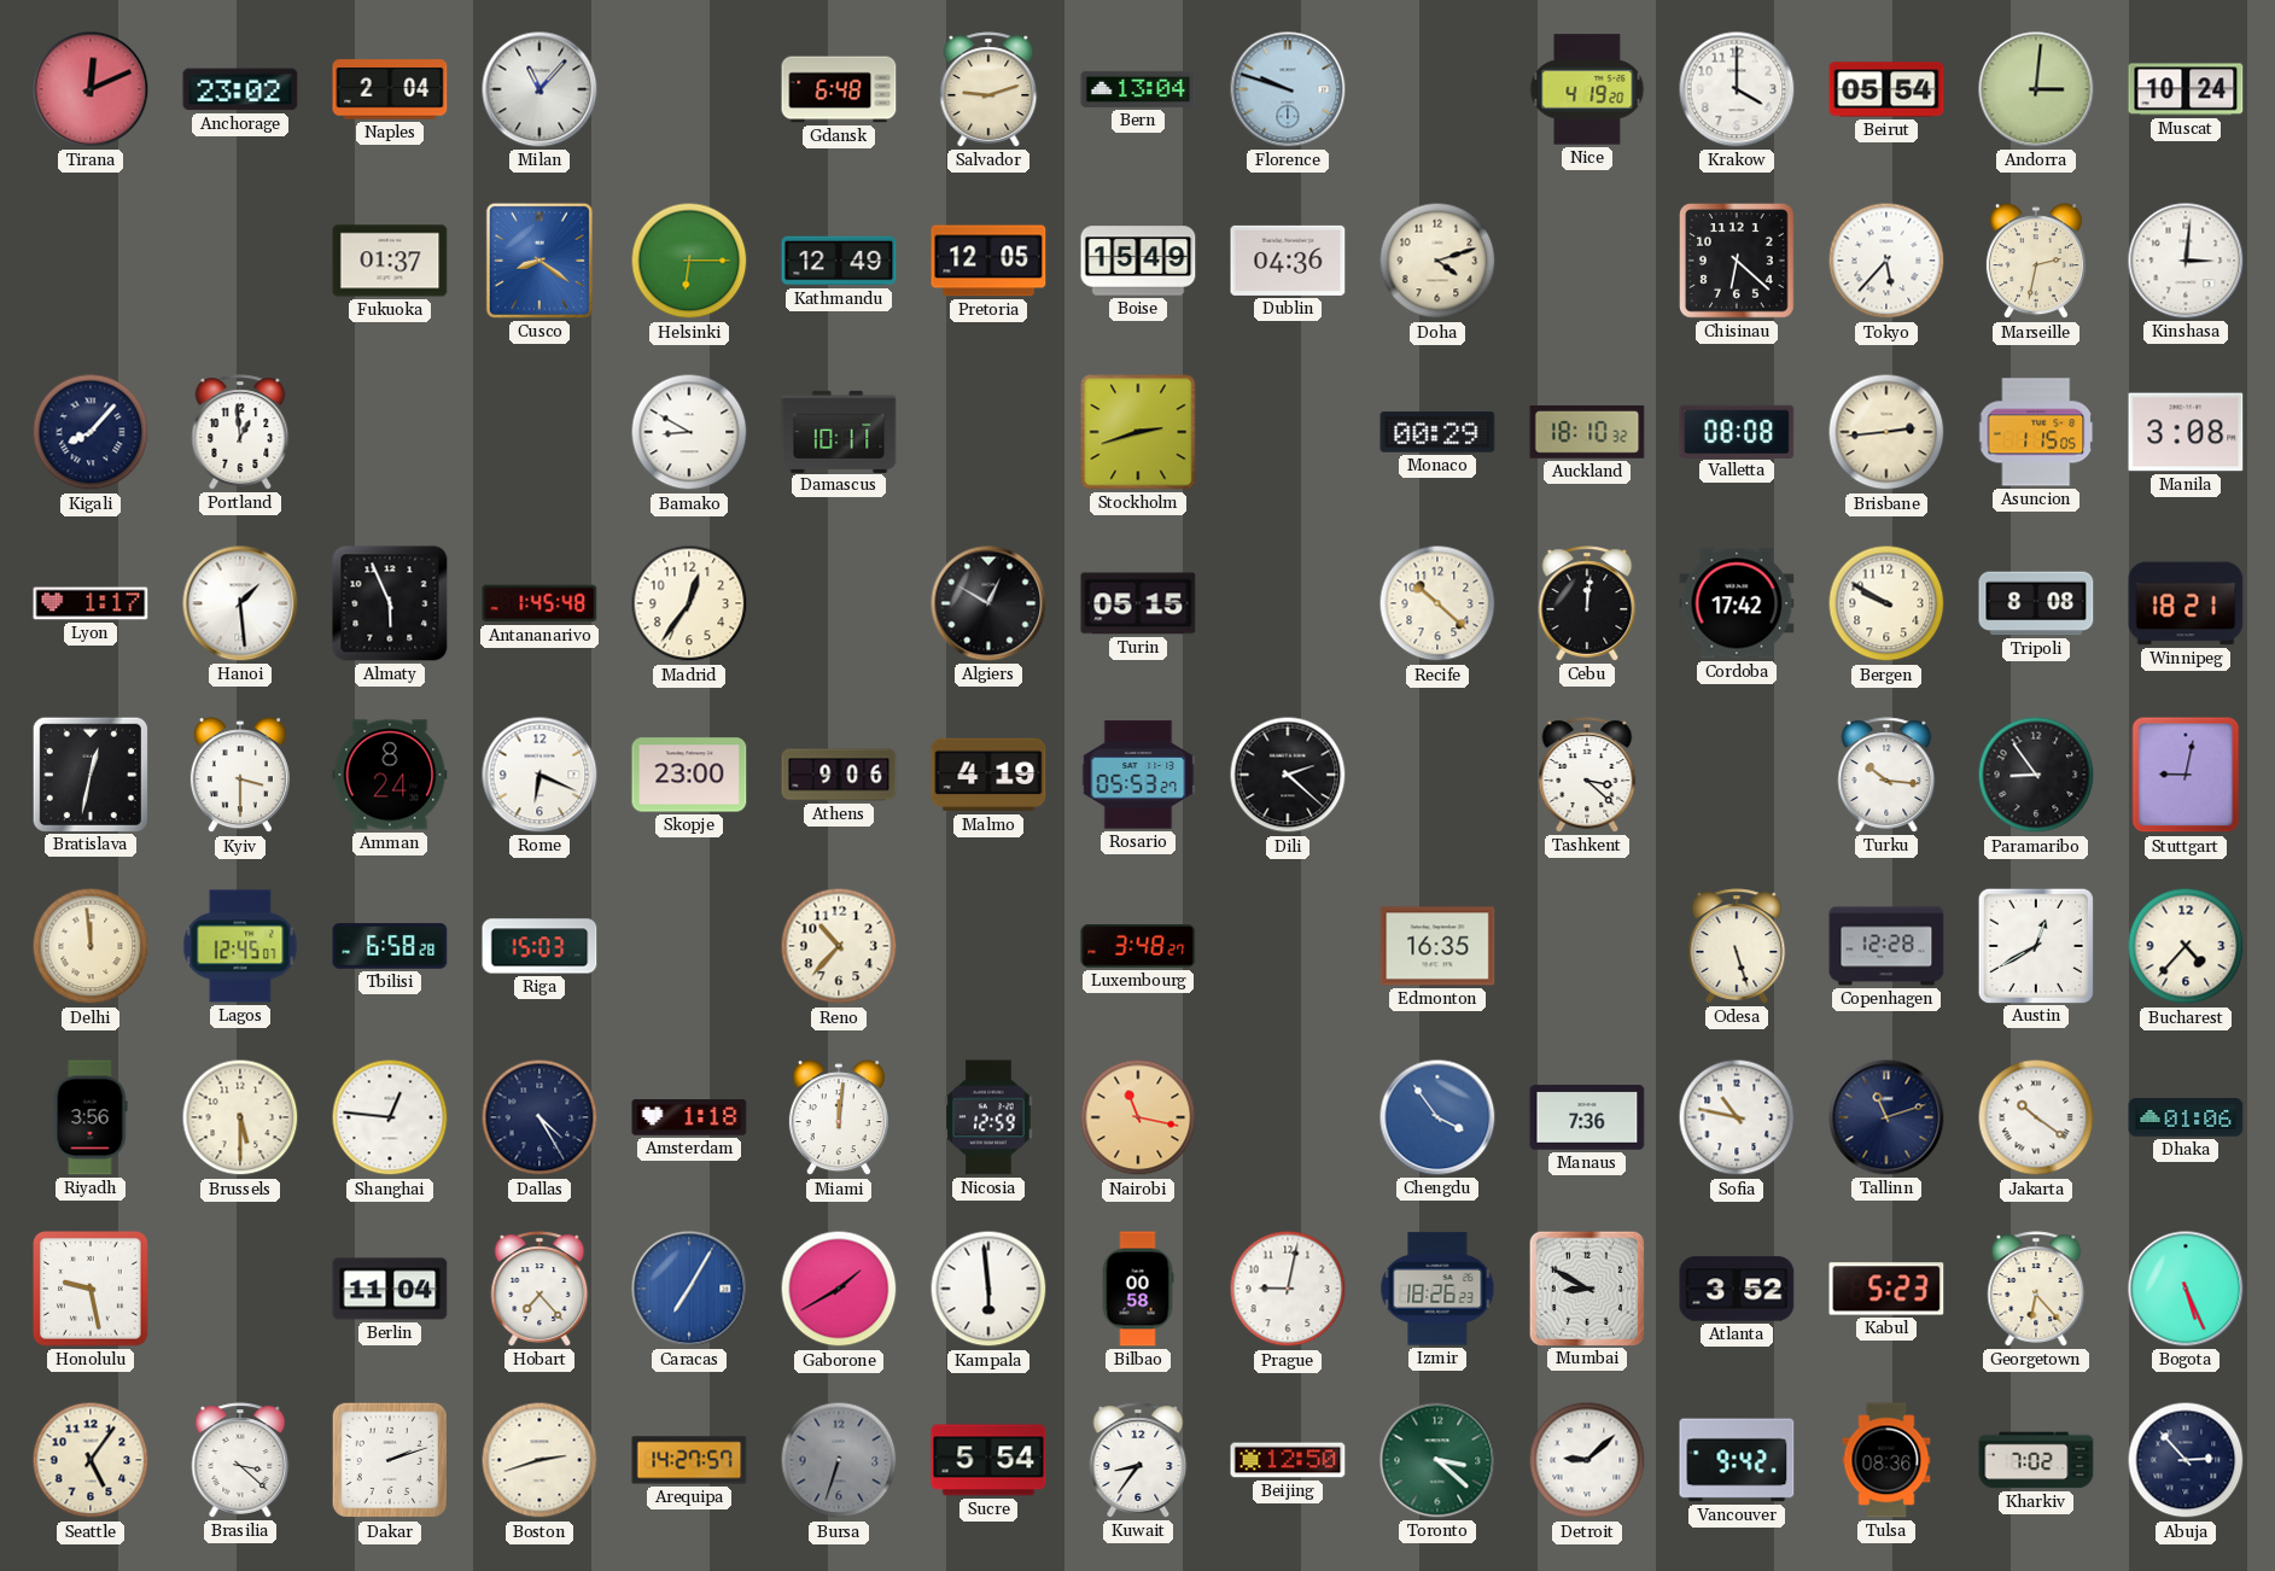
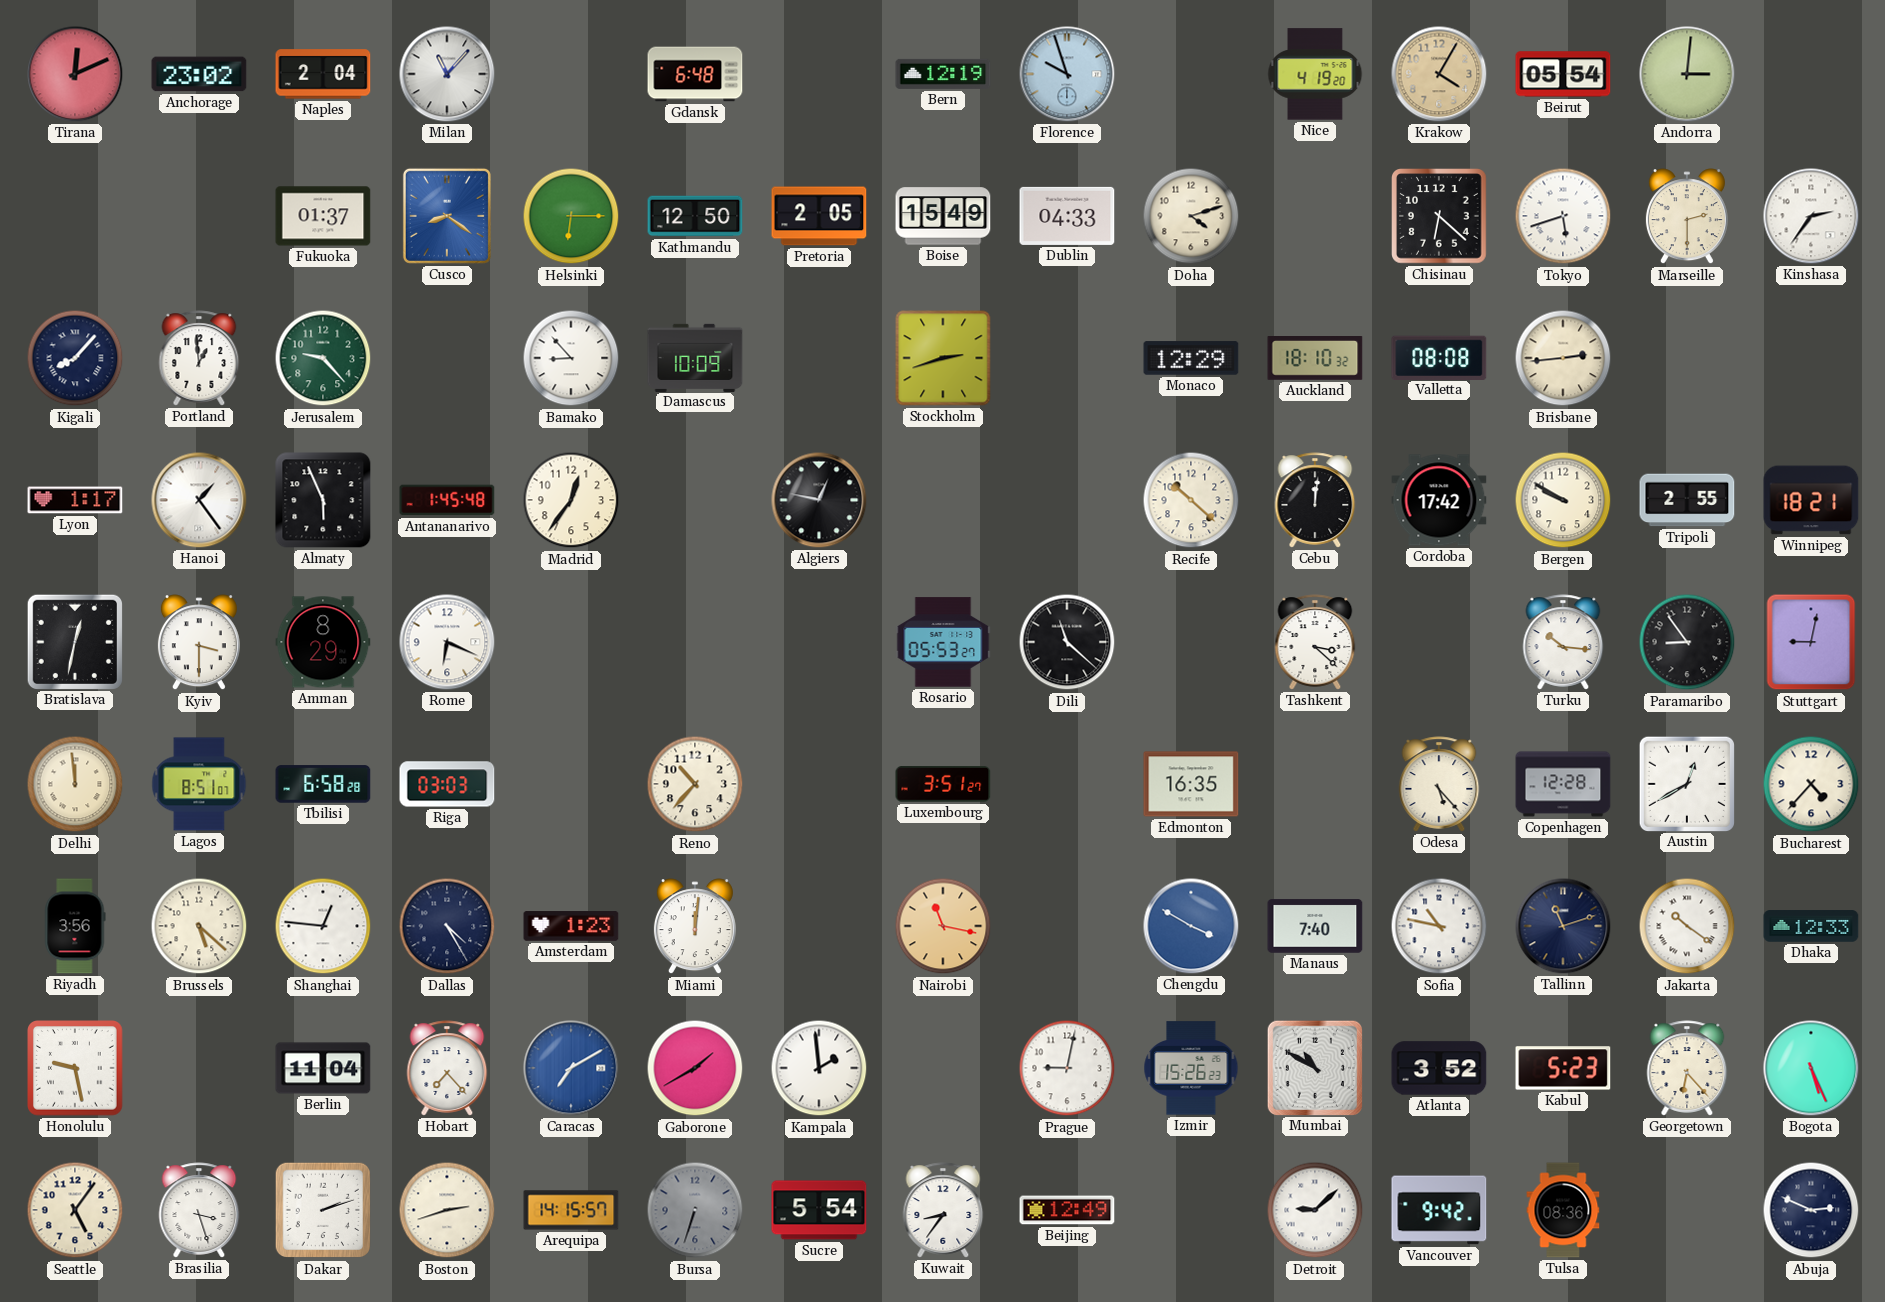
Salvador: 9:12 -> none (988, 89)
Bern: 13:04 -> 12:19 (943, 74)
Florence: 9:48 -> 9:57 (1067, 74)
Krakow: 4:00 -> 4:05 (1439, 74)
Krakow dial: white -> champagne (1439, 74)
Muscat: 10:24 -> none (2186, 89)
Kathmandu: 12:49 -> 12:50 (695, 216)
Pretoria: 12:05 -> 2:05 (819, 216)
Dublin: 04:36 -> 04:33 (1067, 216)
Tokyo: 5:37 -> 5:42 (1563, 216)
Marseille: 2:32 -> 2:30 (1687, 217)
Kinshasa: 3:01 -> 2:36 (1811, 216)
Jerusalem: none -> 9:23 (323, 358)
Bamako: 8:50 -> 8:53 (571, 358)
Damascus: 10:11 -> 10:09 (695, 357)
Monaco: 00:29 -> 12:29 (1191, 358)
Asuncion: 1:15 -> none (2037, 432)
Manila: 3:08 -> none (2186, 432)
Hanoi: 1:29 -> 1:24 (199, 500)
Algiers: 12:50 -> 12:47 (819, 500)
Turin: 05:15 -> none (1138, 603)
Tripoli: 8:08 -> 2:55 (1687, 500)
Amman: 8:24 -> 8:29 (323, 642)
Skopje: 23:00 -> none (689, 775)
Athens: 9:06 -> none (839, 775)
Malmo: 4:19 -> none (988, 775)
Dili: 2:22 -> 11:22 (1067, 642)
Lagos: 12:45 -> 8:51 (199, 784)
Riga: 15:03 -> 03:03 (447, 784)
Luxembourg: 3:48 -> 3:51 (943, 785)
Odesa: 5:27 -> 5:23 (1439, 784)
Brussels: 5:30 -> 5:22 (199, 926)
Amsterdam: 1:18 -> 1:23 (571, 926)
Nicosia: 12:59 -> none (988, 1117)
Chengdu: 3:54 -> 3:50 (1191, 926)
Manaus: 7:36 -> 7:40 (1315, 926)
Dhaka: 01:06 -> 12:33 (1811, 926)
Caracas: 7:05 -> 7:10 (571, 1068)
Kampala: 5:59 -> 1:59 (819, 1068)
Bilbao: 00:58 -> none (1138, 1289)
Izmir: 18:26 -> 15:26 (1191, 1068)
Mumbai: 8:50 -> 10:50 (1314, 1067)
Brasilia: 3:22 -> 3:27 (199, 1210)
Arequipa: 14:27 -> 14:15 (571, 1210)
Beijing: 12:50 -> 12:49 (1067, 1210)
Toronto: 3:22 -> none (1437, 1460)
Kharkiv: 7:02 -> none (2036, 1460)
Abuja: 2:53 -> 2:49 (1811, 1210)
